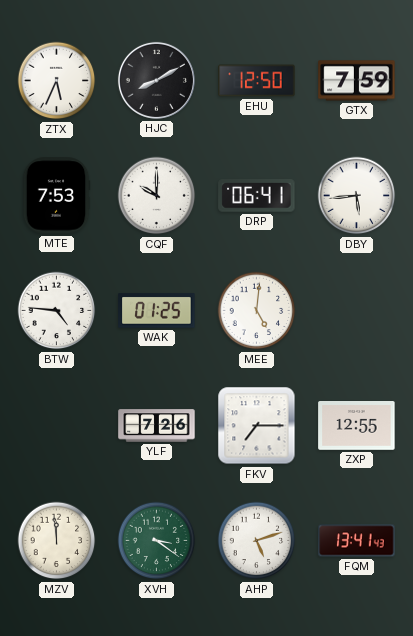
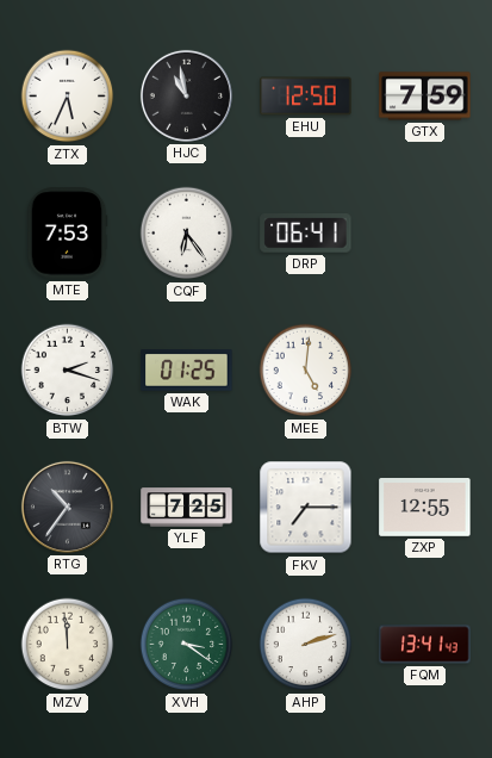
HJC: 8:10 -> 10:58 (186, 95)
CQF: 10:00 -> 6:24 (187, 234)
DBY: 5:44 -> none (357, 196)
BTW: 4:46 -> 2:18 (68, 371)
RTG: none -> 10:36 (67, 507)
YLF: 7:26 -> 7:25 (187, 508)
AHP: 5:12 -> 2:12 (306, 645)
